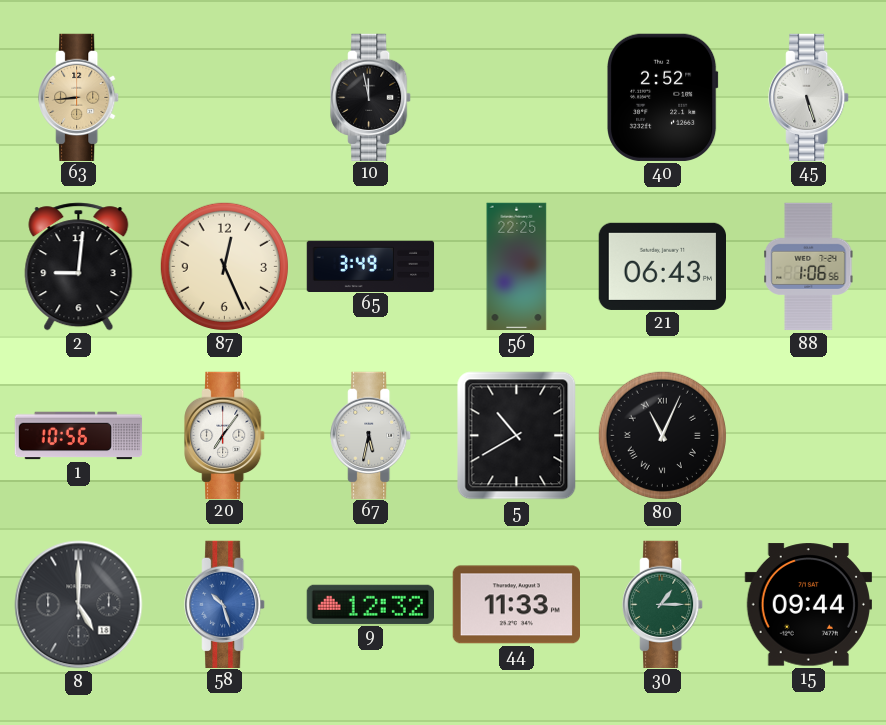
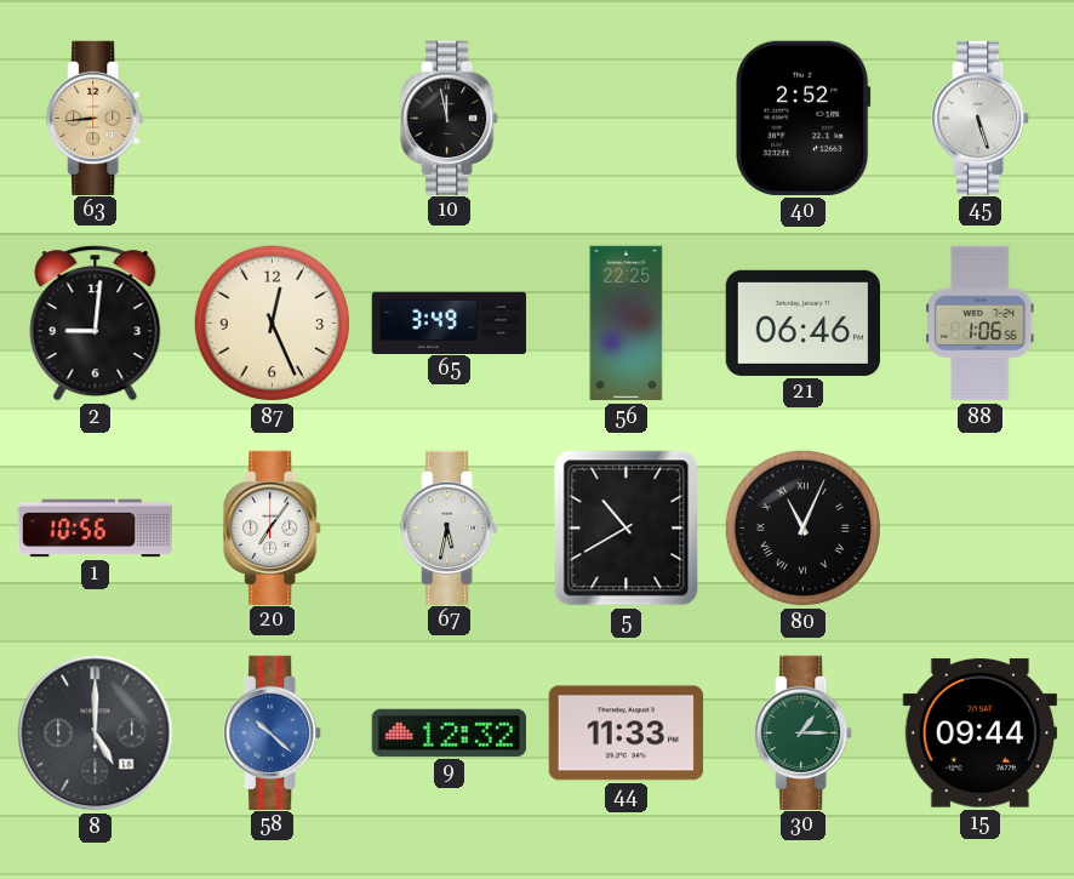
21: 06:43 -> 06:46 (802, 323)
58: 10:27 -> 10:22 (273, 732)
